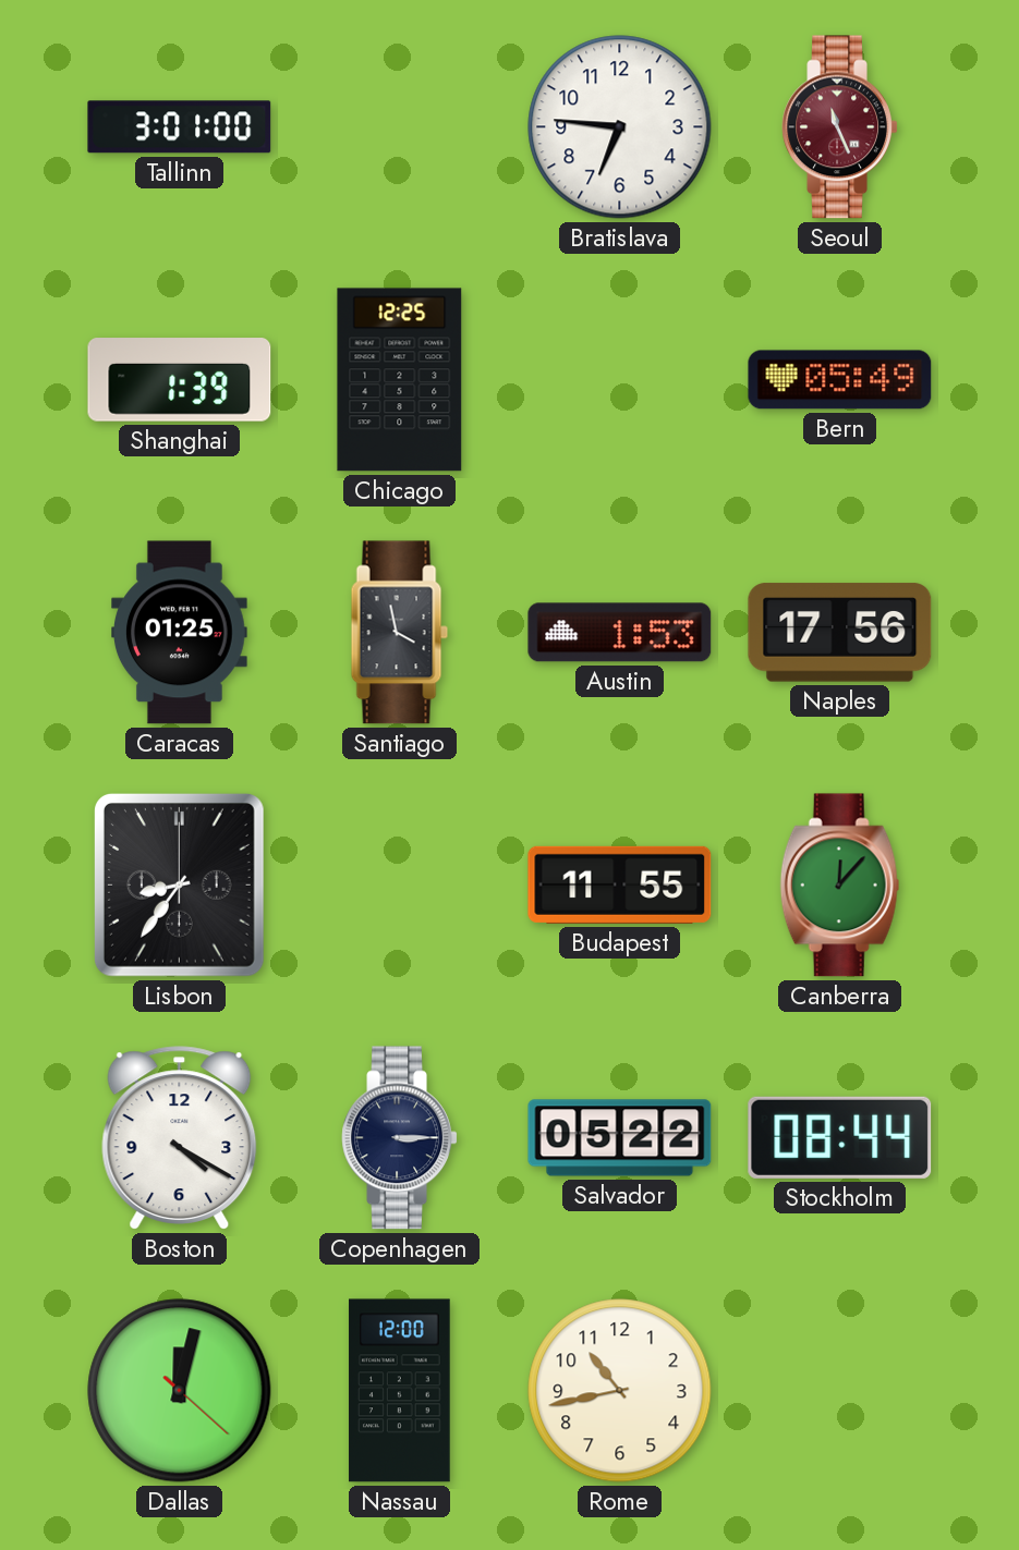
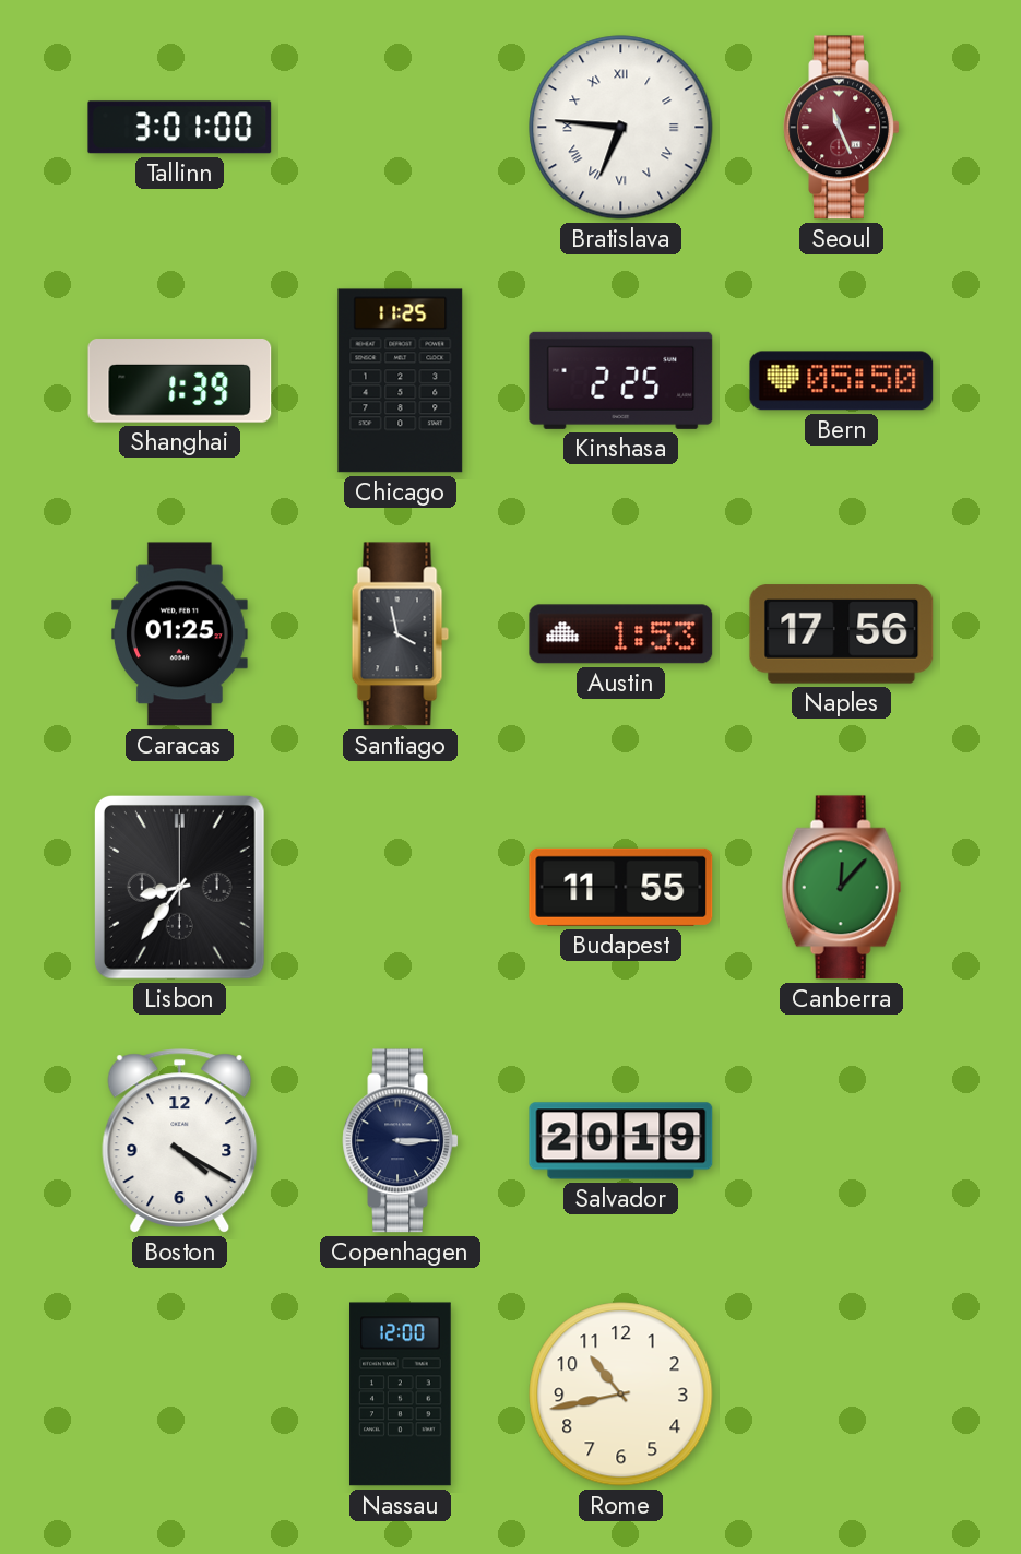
Bratislava numerals: Arabic -> Roman (621, 128)
Chicago: 12:25 -> 11:25 (401, 381)
Kinshasa: none -> 2:25 (621, 380)
Bern: 05:49 -> 05:50 (842, 381)
Salvador: 05:22 -> 20:19 (621, 1141)
Stockholm: 08:44 -> none (840, 1137)
Dallas: 12:02 -> none (180, 1391)
